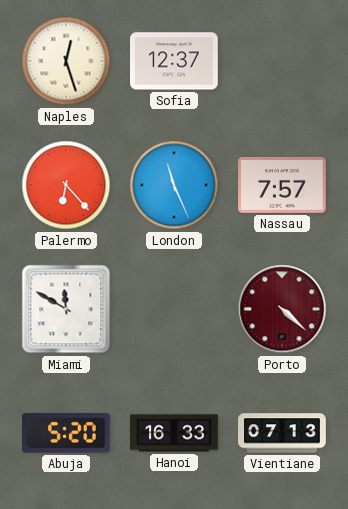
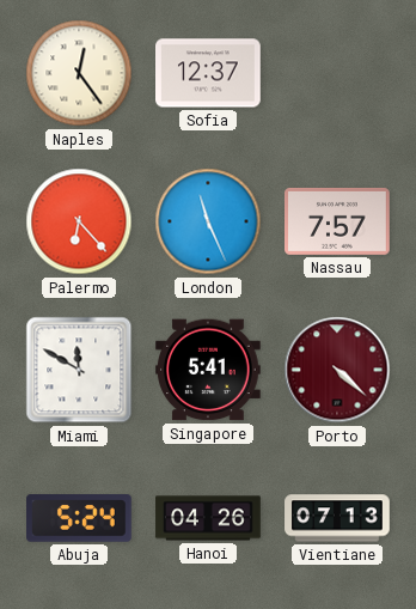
Naples: 12:27 -> 12:24 (79, 73)
Singapore: none -> 5:41 (209, 370)
Abuja: 5:20 -> 5:24 (80, 518)
Hanoi: 16:33 -> 04:26 (208, 518)
